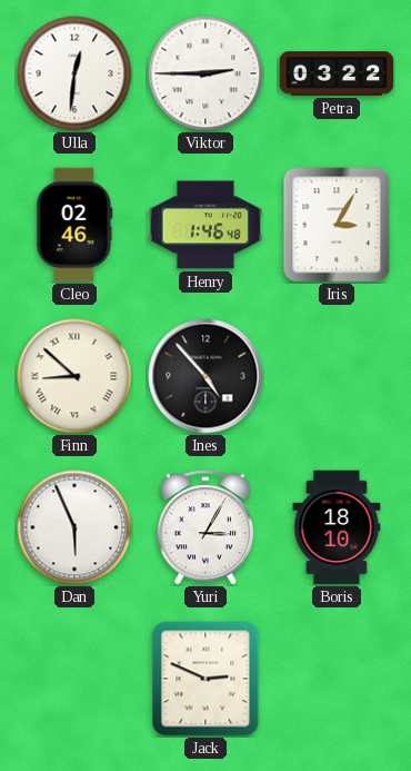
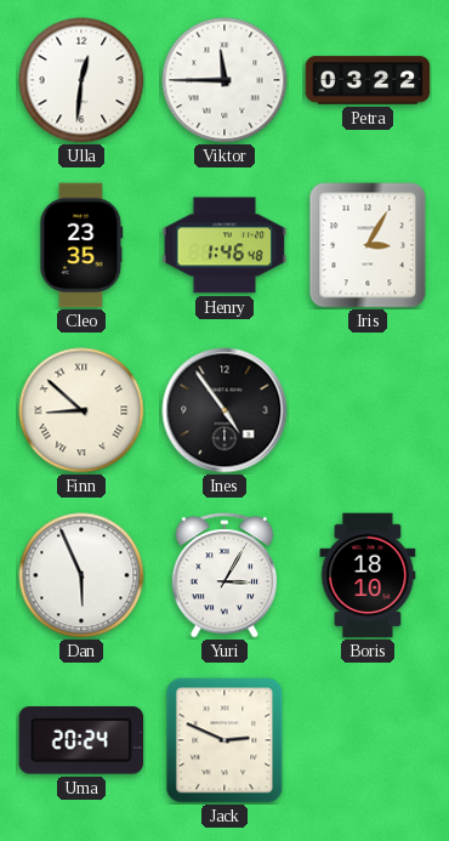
Viktor: 2:45 -> 11:45 (224, 80)
Cleo: 02:46 -> 23:35 (81, 245)
Ines: 4:53 -> 4:54 (224, 410)
Uma: none -> 20:24 (81, 740)
